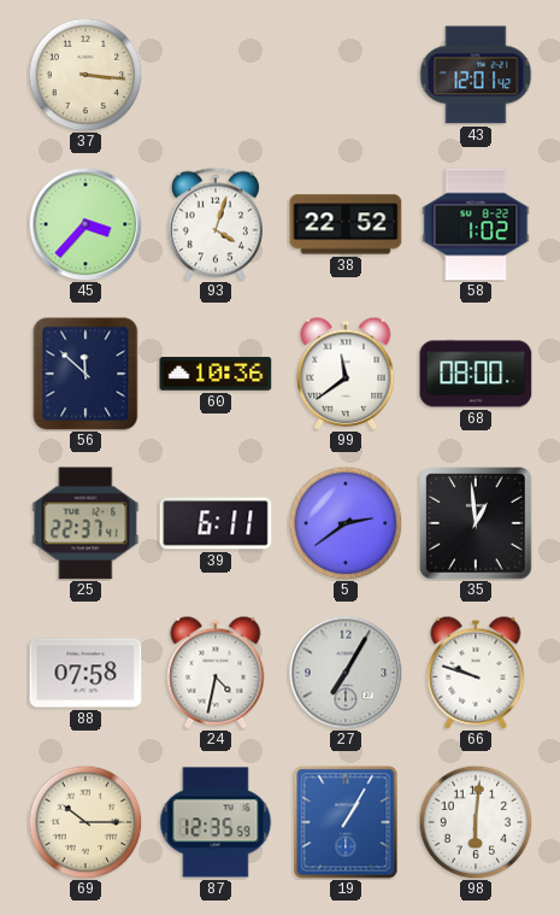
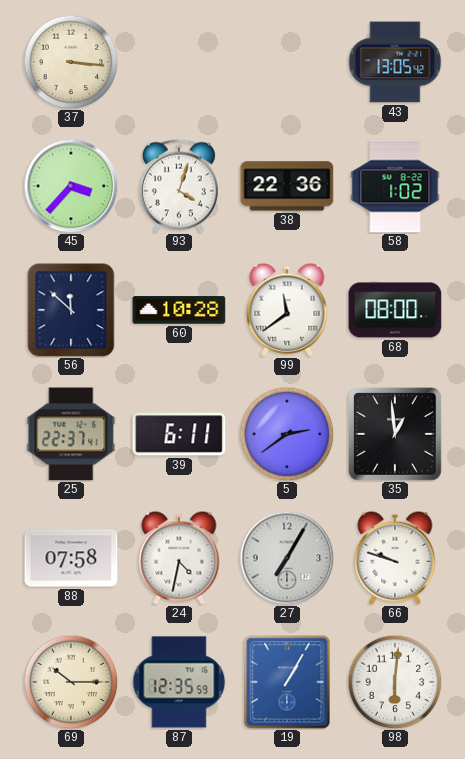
43: 12:01 -> 13:05 (395, 62)
38: 22:52 -> 22:36 (287, 186)
60: 10:36 -> 10:28 (179, 310)
